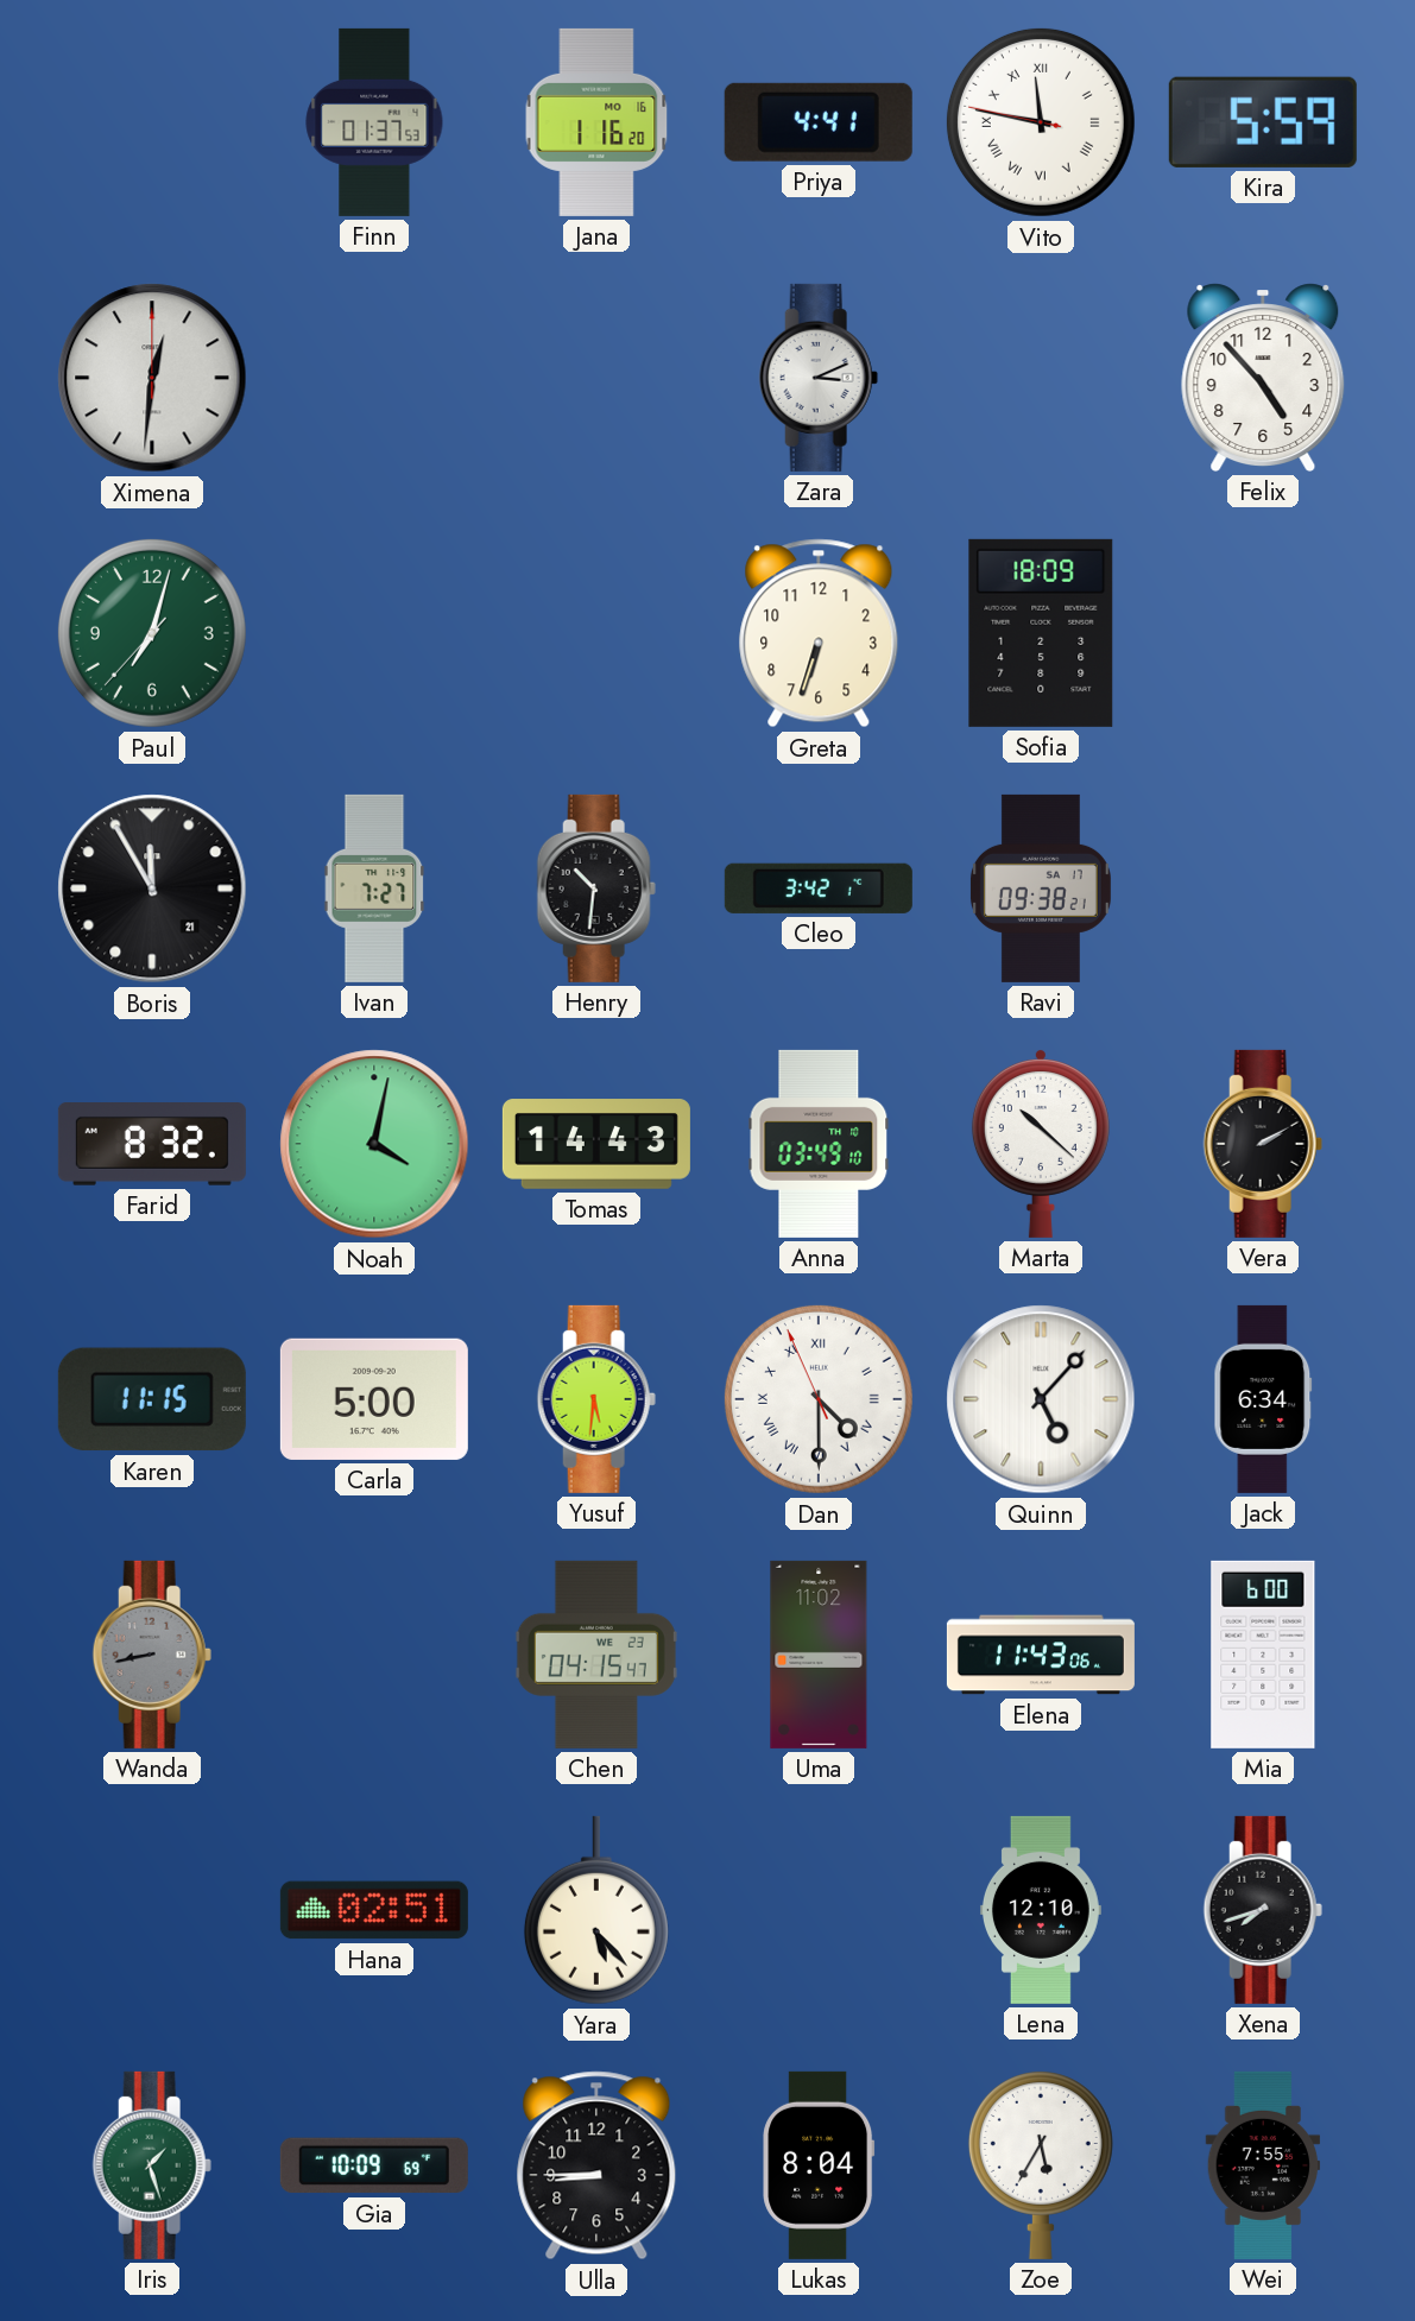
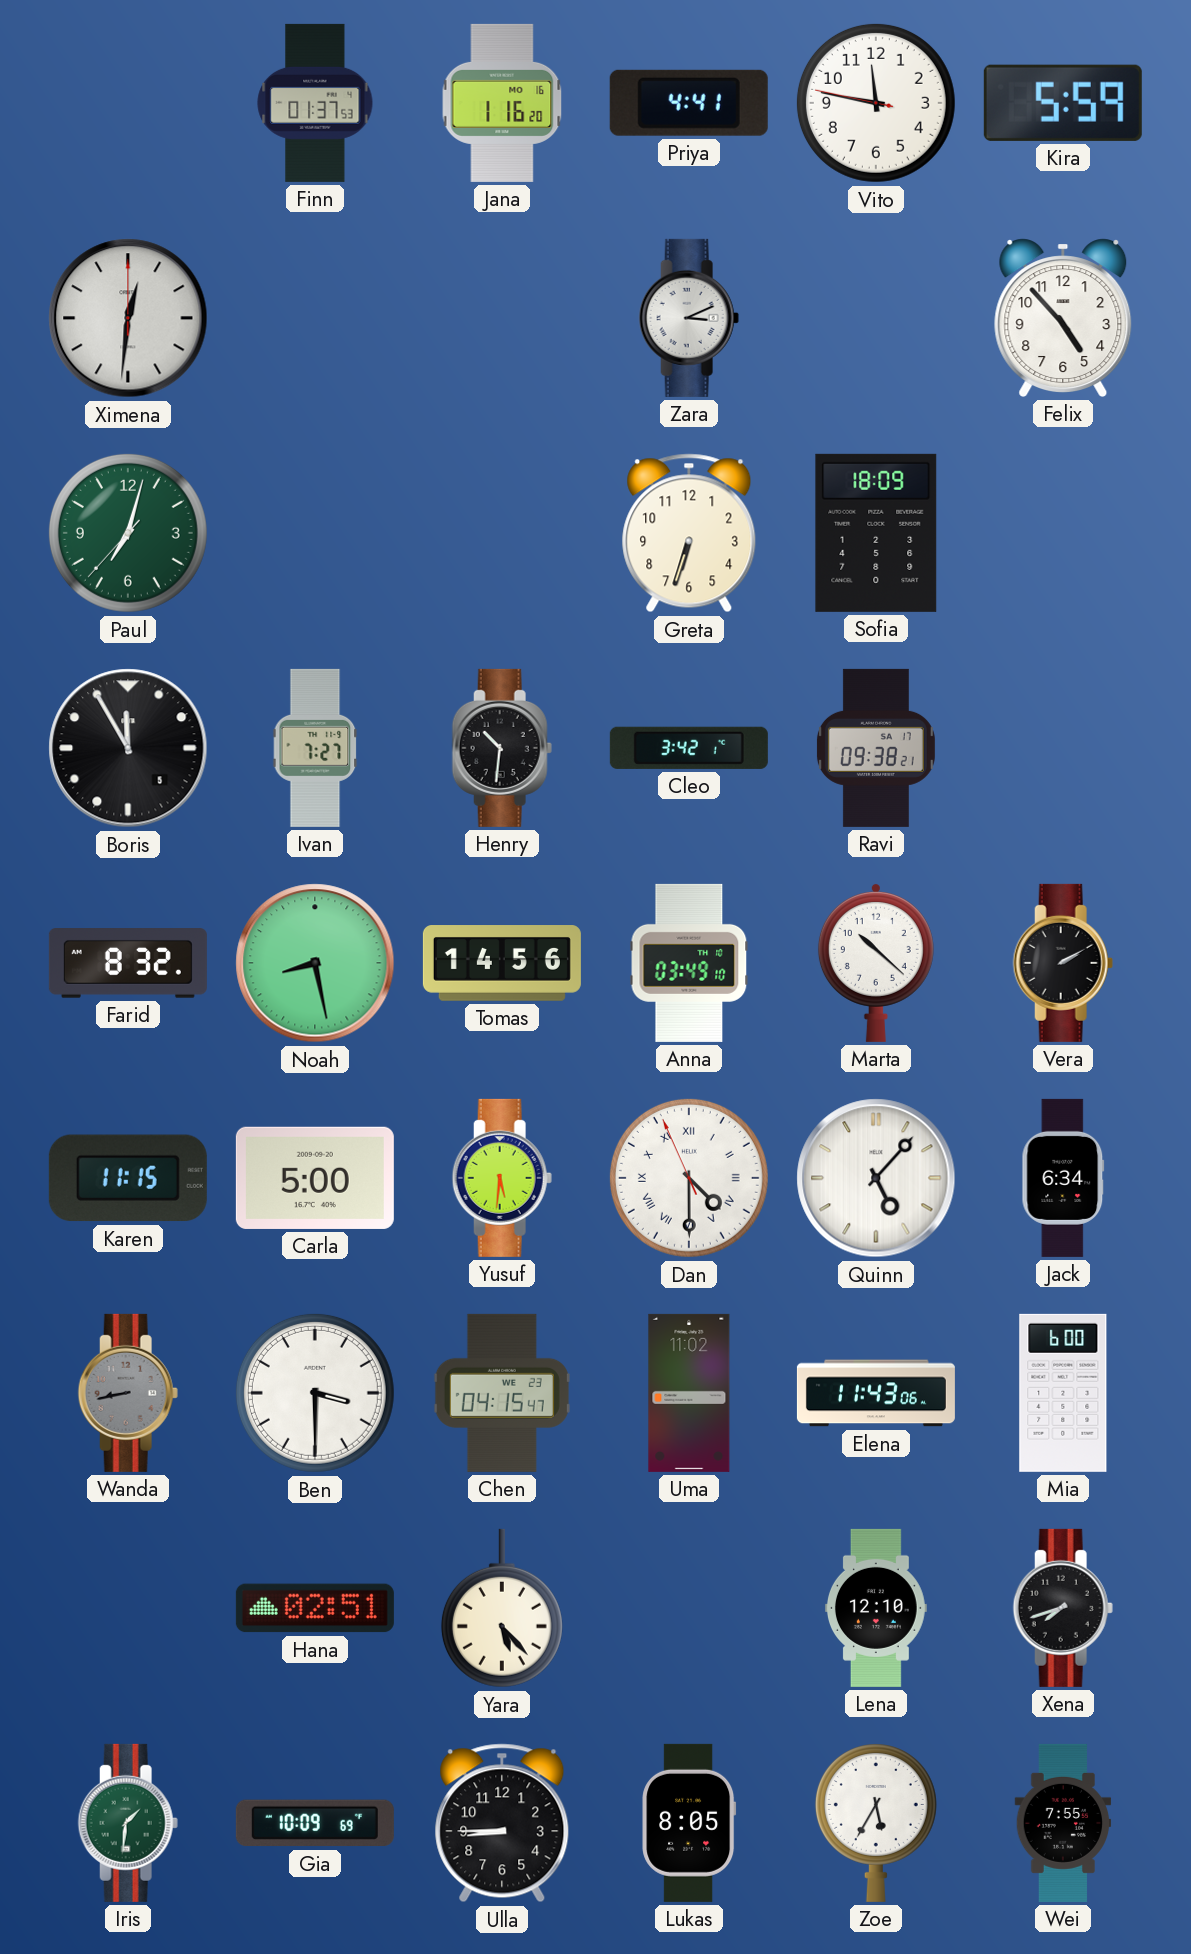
Vito numerals: Roman -> Arabic (876, 103)
Boris date: 21 -> 5 (128, 748)
Noah: 4:02 -> 8:28 (315, 963)
Tomas: 14:43 -> 14:56 (502, 963)
Ben: none -> 3:30 (315, 1393)
Iris: 1:27 -> 1:31 (128, 1823)
Lukas: 8:04 -> 8:05 (689, 1823)
